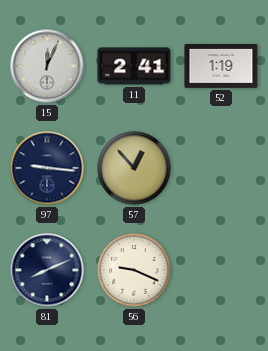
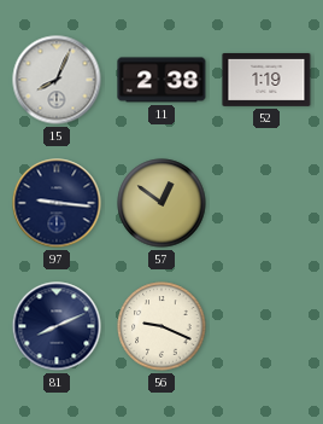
15: 12:04 -> 8:04 (57, 80)
11: 2:41 -> 2:38 (161, 80)
57: 12:53 -> 12:51 (161, 203)
